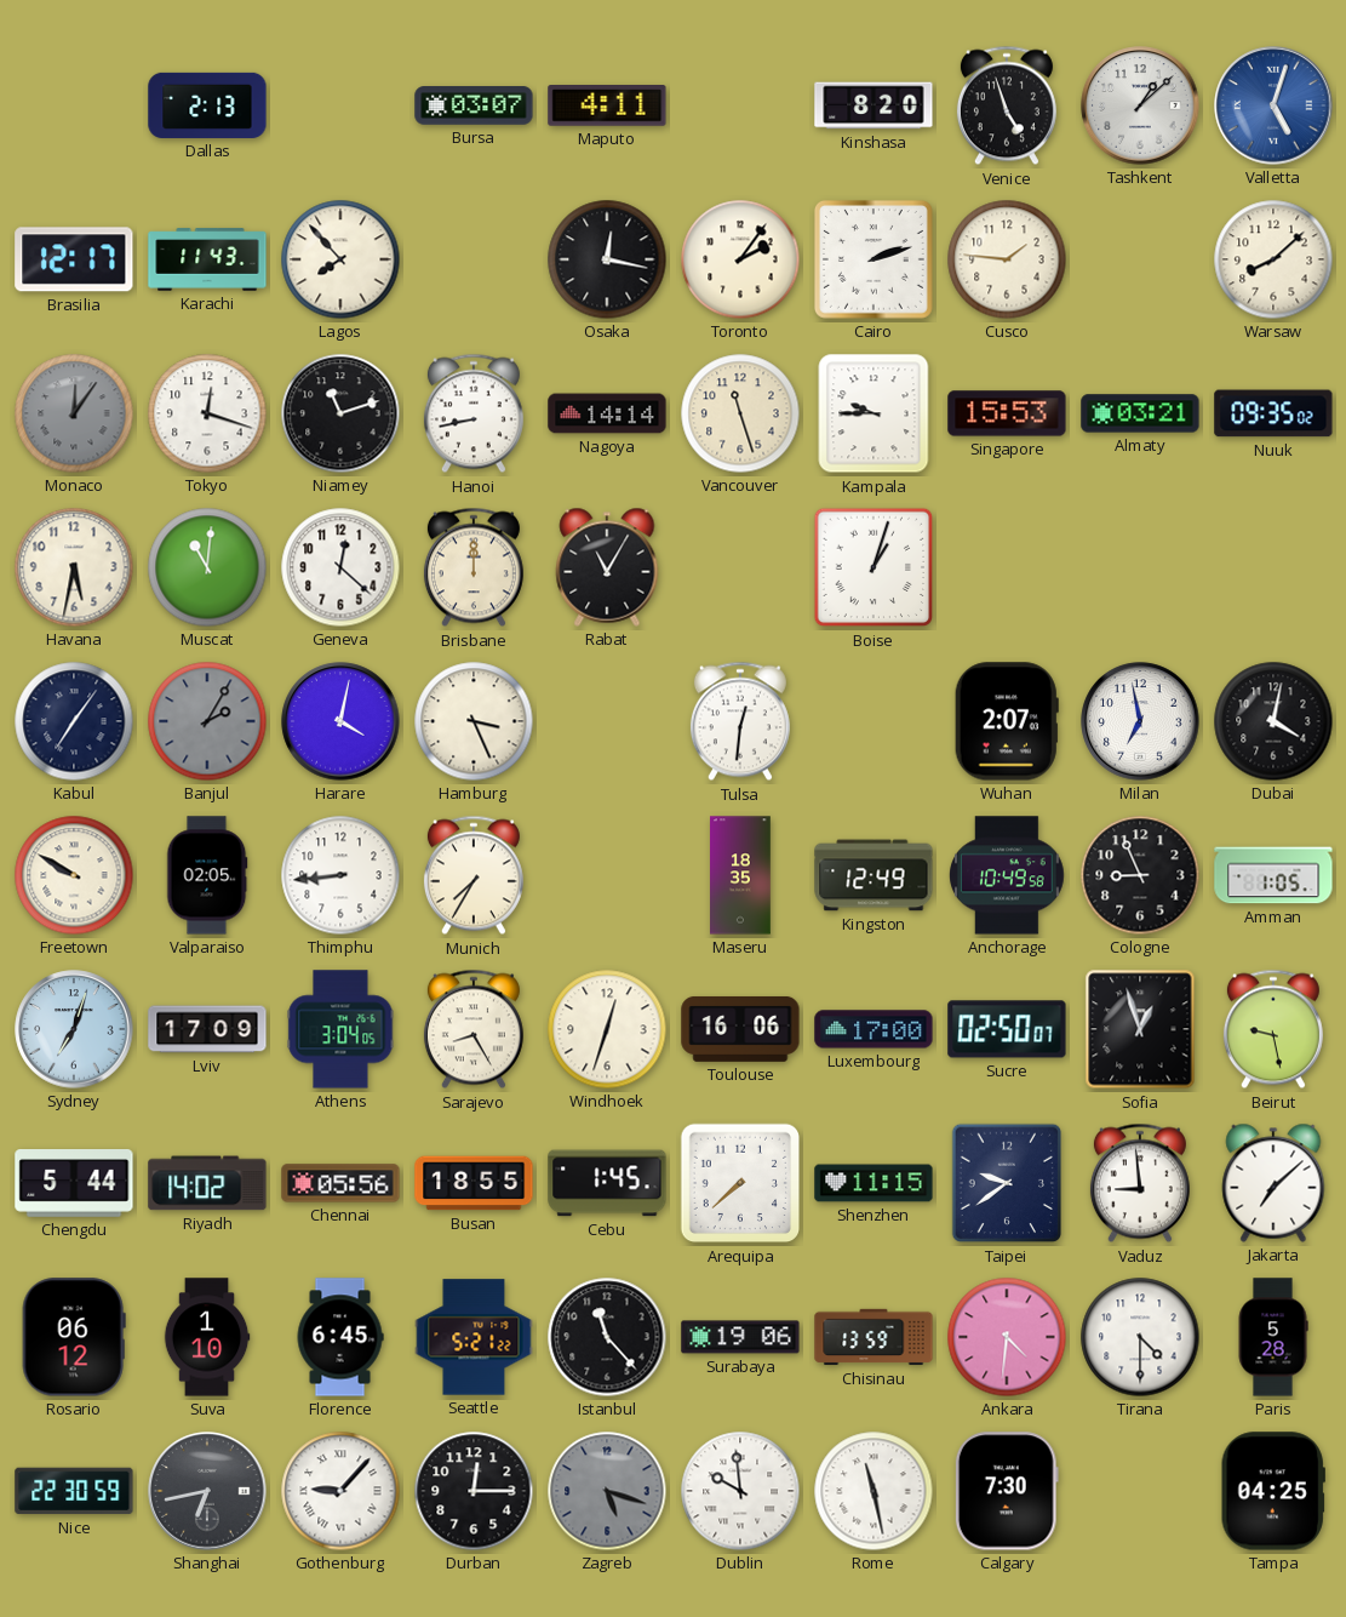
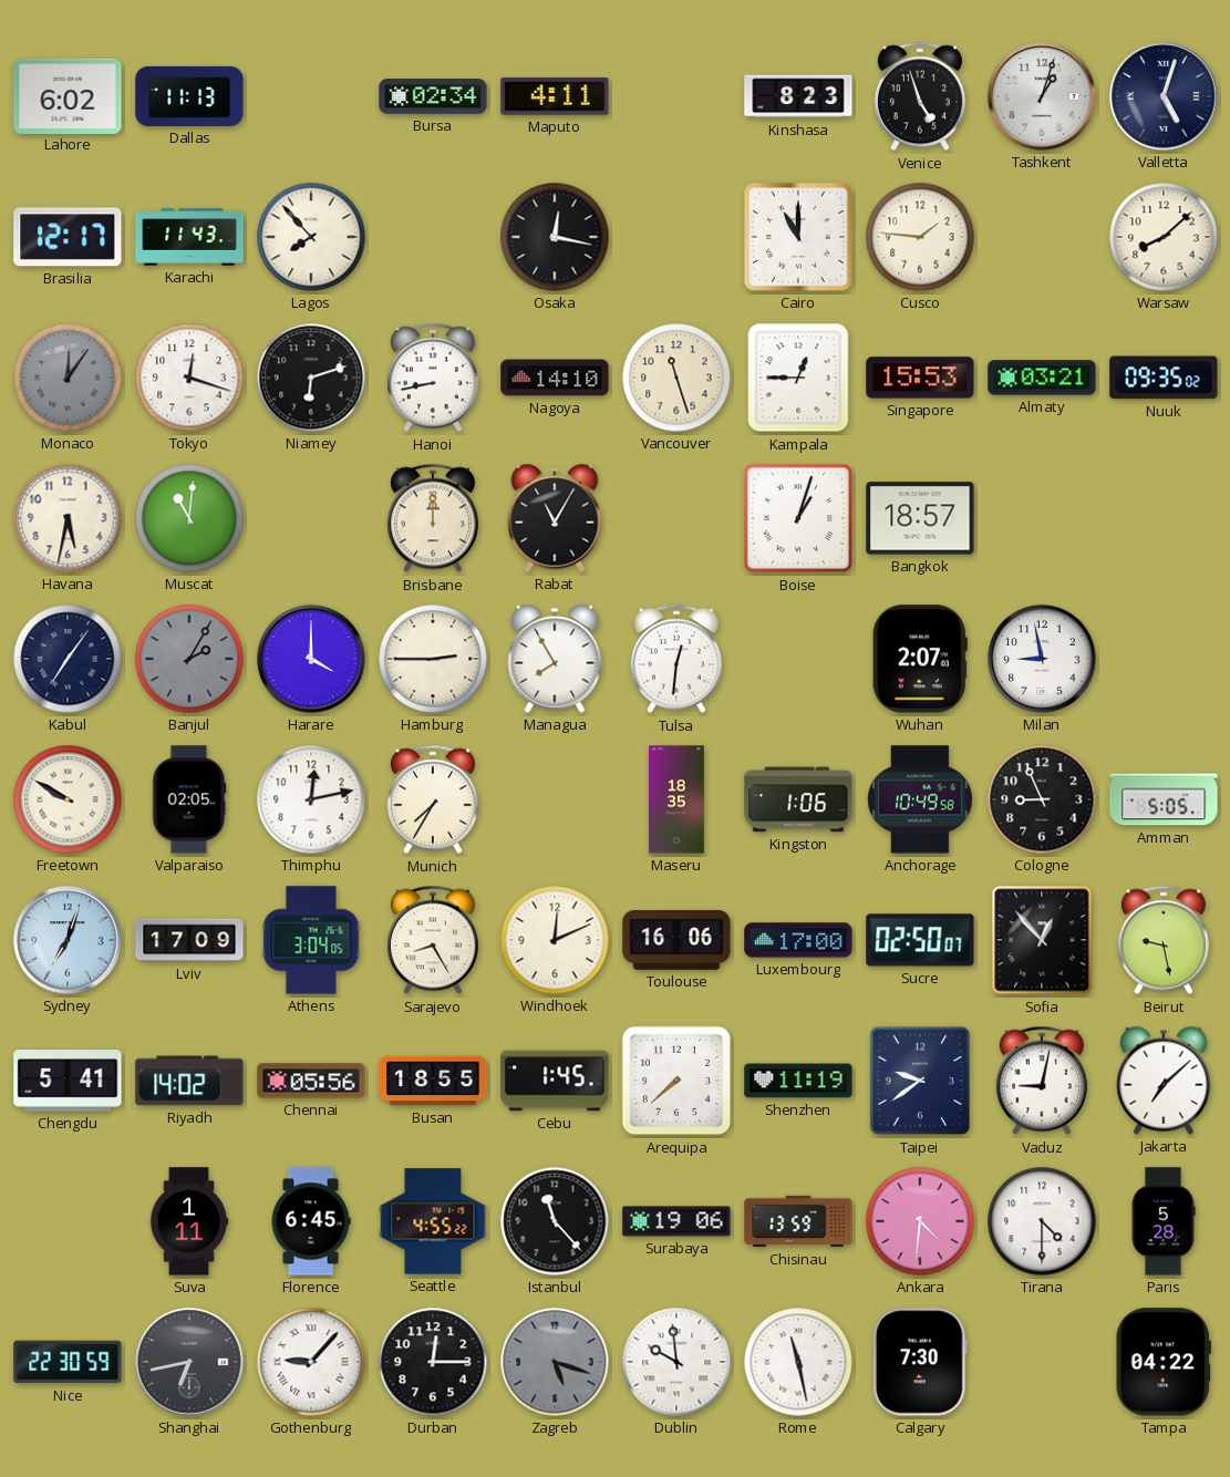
Lahore: none -> 6:02 (68, 95)
Dallas: 2:13 -> 11:13 (189, 96)
Bursa: 03:07 -> 02:34 (433, 96)
Kinshasa: 8:20 -> 8:23 (798, 96)
Tashkent: 1:08 -> 1:03 (1042, 96)
Valletta dial: blue -> navy (1164, 96)
Toronto: 2:06 -> none (740, 259)
Cairo: 2:12 -> 11:00 (798, 237)
Niamey: 11:12 -> 6:12 (311, 378)
Nagoya: 14:14 -> 14:10 (555, 378)
Kampala: 9:45 -> 12:45 (798, 378)
Geneva: 12:22 -> none (340, 567)
Bangkok: none -> 18:57 (920, 518)
Harare: 4:02 -> 4:00 (311, 659)
Hamburg: 3:26 -> 2:45 (433, 659)
Managua: none -> 7:55 (555, 659)
Milan: 6:58 -> 8:58 (1042, 659)
Dubai: 4:02 -> none (1273, 721)
Thimphu: 8:44 -> 12:13 (311, 799)
Kingston: 12:49 -> 1:06 (798, 799)
Amman: 1:05 -> 5:05 (1164, 799)
Windhoek: 12:33 -> 12:11 (555, 940)
Sofia: 12:57 -> 12:53 (1042, 940)
Chengdu: 5:44 -> 5:41 (68, 1082)
Shenzhen: 11:15 -> 11:19 (798, 1081)
Vaduz: 8:59 -> 9:02 (1042, 1081)
Rosario: 06:12 -> none (74, 1337)
Suva: 1:10 -> 1:11 (189, 1221)
Seattle: 5:21 -> 4:55 (433, 1221)
Tampa: 04:25 -> 04:22 (1164, 1362)
